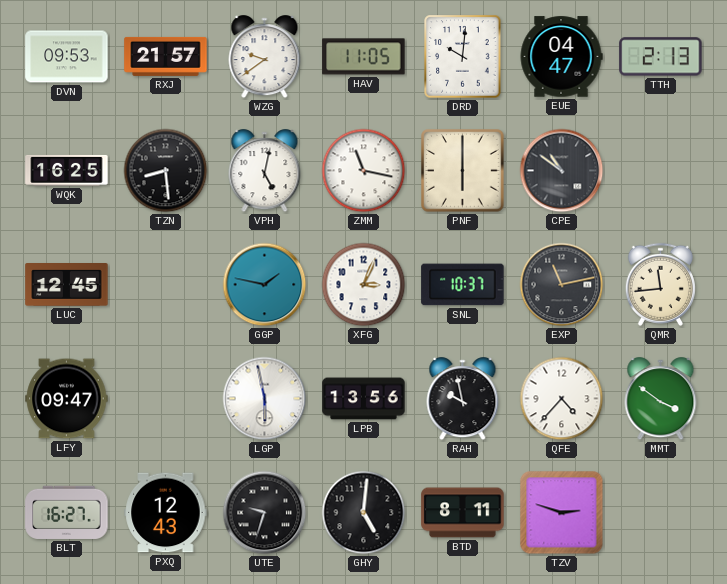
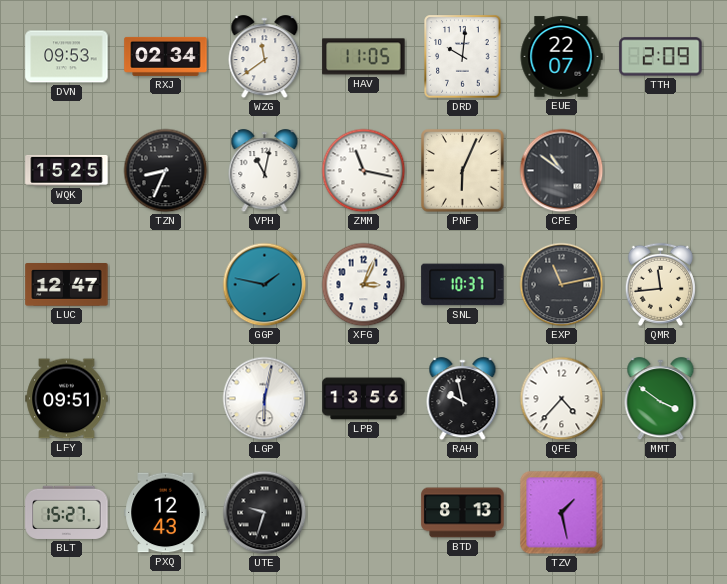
RXJ: 21:57 -> 02:34 (166, 56)
WZG: 9:39 -> 11:39 (265, 57)
EUE: 04:47 -> 22:07 (561, 57)
TTH: 2:13 -> 2:09 (661, 57)
WQK: 16:25 -> 15:25 (67, 170)
TZN: 8:29 -> 8:34 (166, 171)
VPH: 5:02 -> 11:02 (265, 171)
PNF: 6:00 -> 6:04 (463, 171)
LUC: 12:45 -> 12:47 (67, 285)
LFY: 09:47 -> 09:51 (67, 399)
LGP: 5:58 -> 6:02 (265, 399)
BLT: 16:27 -> 15:27 (67, 512)
GHY: 5:01 -> none (364, 513)
BTD: 8:11 -> 8:13 (463, 513)
TZV: 2:48 -> 1:28 (562, 513)
